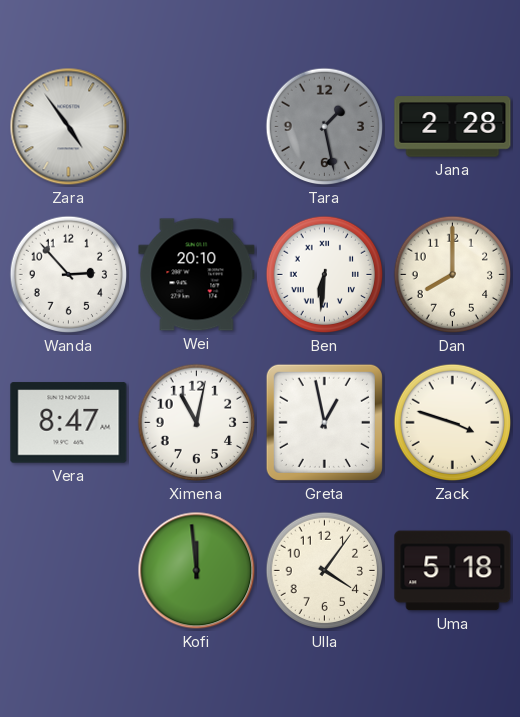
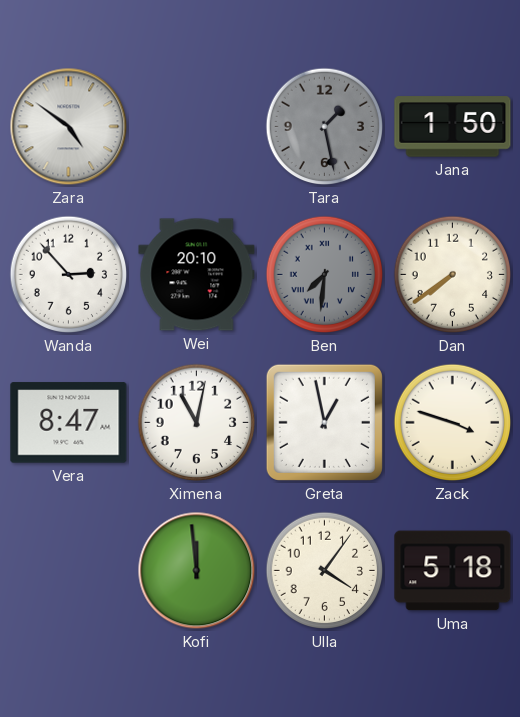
Zara: 4:54 -> 4:51 (69, 127)
Jana: 2:28 -> 1:50 (453, 127)
Ben: 6:31 -> 7:31 (325, 275)
Ben dial: white -> grey (325, 275)
Dan: 8:00 -> 7:39 (453, 275)
